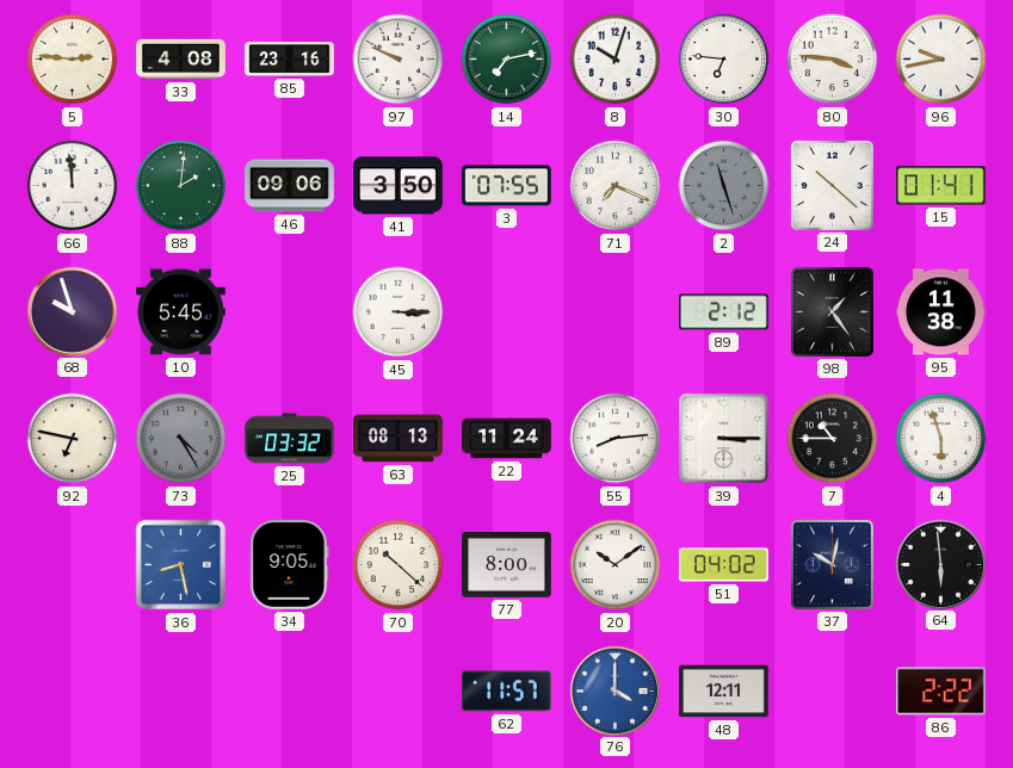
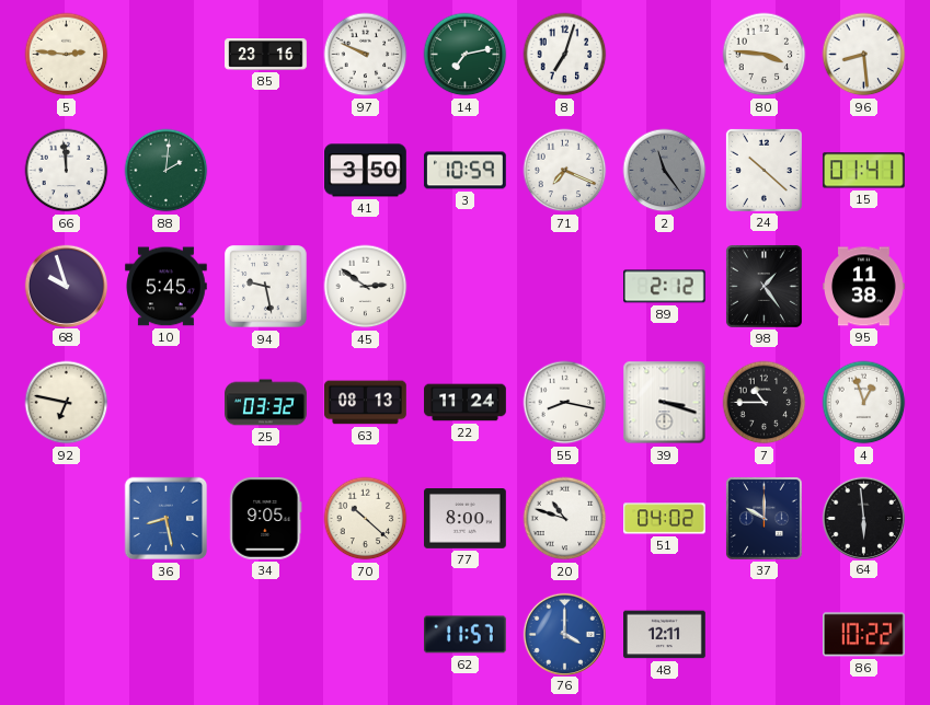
33: 4:08 -> none (181, 60)
8: 10:03 -> 7:03 (565, 55)
30: 6:46 -> none (724, 60)
96: 9:43 -> 8:29 (864, 55)
46: 09:06 -> none (290, 186)
3: 07:55 -> 10:59 (466, 171)
2: 11:27 -> 11:24 (665, 171)
94: none -> 9:28 (266, 287)
45: 3:15 -> 2:51 (366, 287)
73: 4:25 -> none (181, 439)
55: 8:14 -> 8:17 (565, 403)
39: 3:15 -> 3:18 (665, 403)
4: 5:57 -> 12:57 (864, 403)
20: 10:09 -> 10:48 (565, 519)
37: 10:02 -> 10:00 (763, 519)
86: 2:22 -> 10:22 (864, 635)
